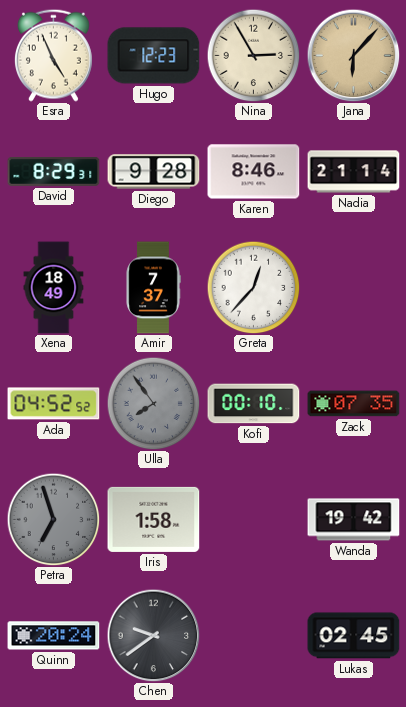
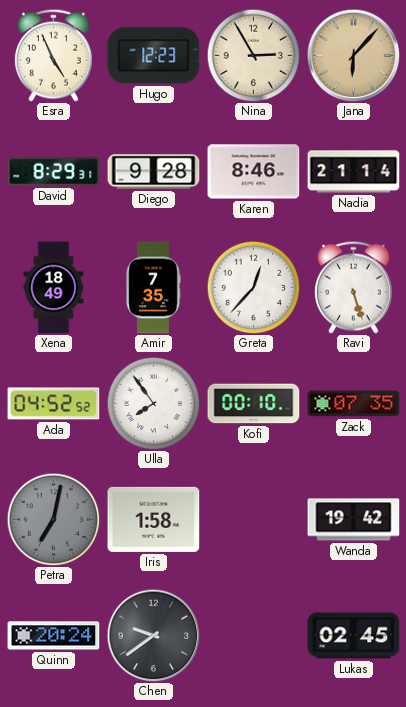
Amir: 7:37 -> 7:35 (153, 288)
Ravi: none -> 5:27 (353, 287)
Ulla dial: grey -> white (153, 403)
Petra: 6:57 -> 7:02 (53, 519)
